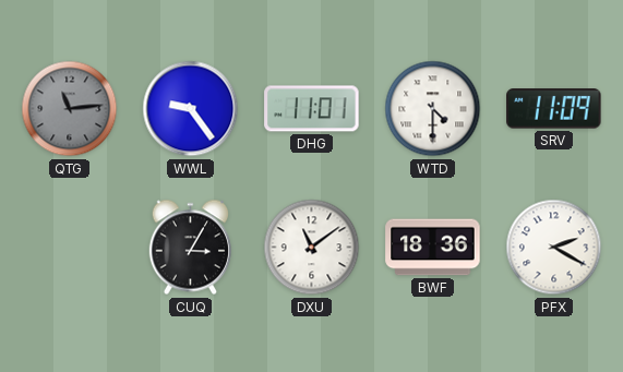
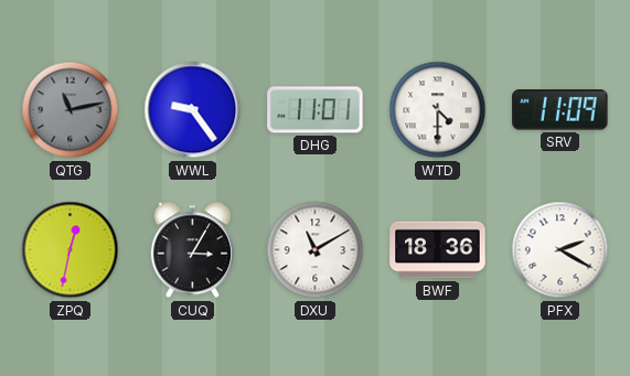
QTG: 11:14 -> 11:13 (71, 110)
ZPQ: none -> 12:32 (71, 250)
DXU: 11:09 -> 11:10 (316, 250)
